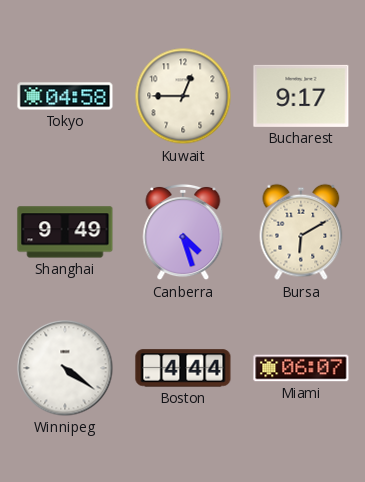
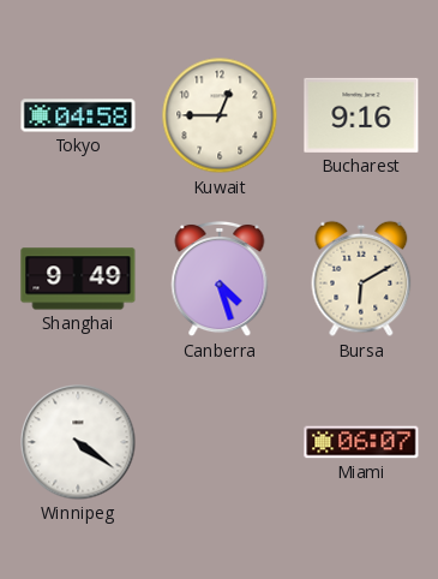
Bucharest: 9:17 -> 9:16 (361, 115)
Boston: 4:44 -> none (183, 368)
